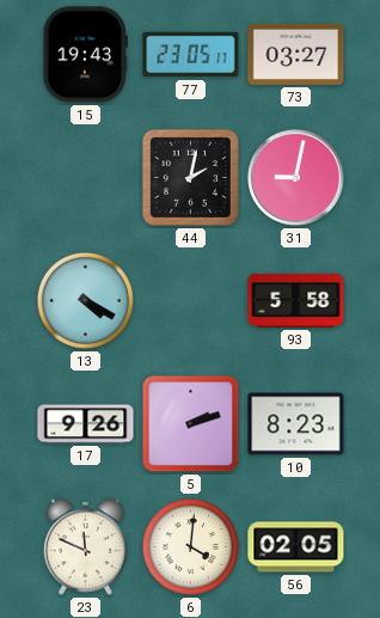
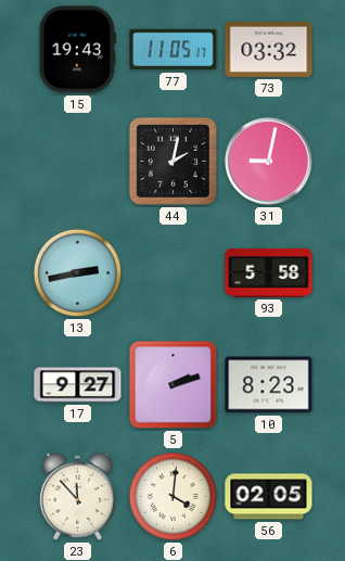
77: 23:05 -> 11:05 (174, 50)
73: 03:27 -> 03:32 (269, 49)
13: 4:20 -> 2:43 (77, 272)
17: 9:26 -> 9:27 (78, 385)
23: 11:49 -> 11:53 (77, 496)
